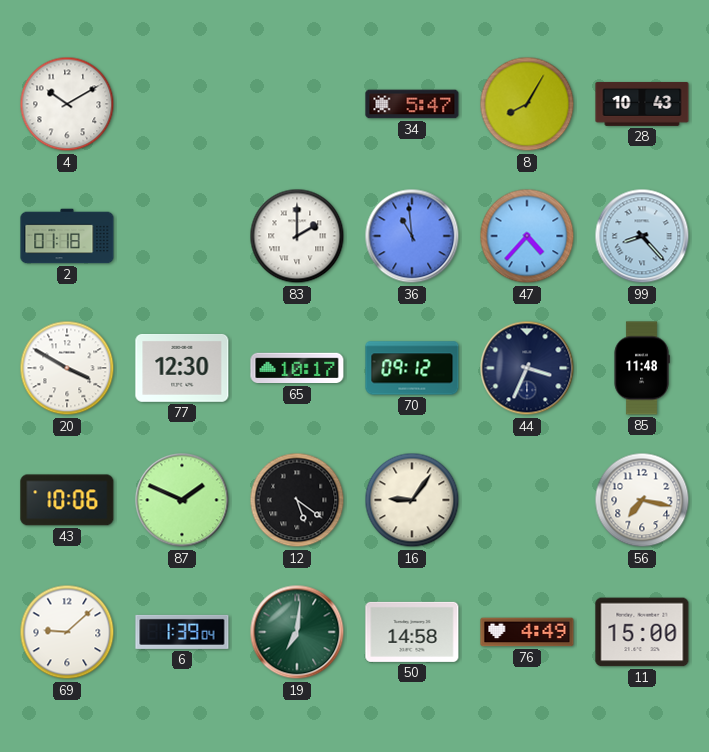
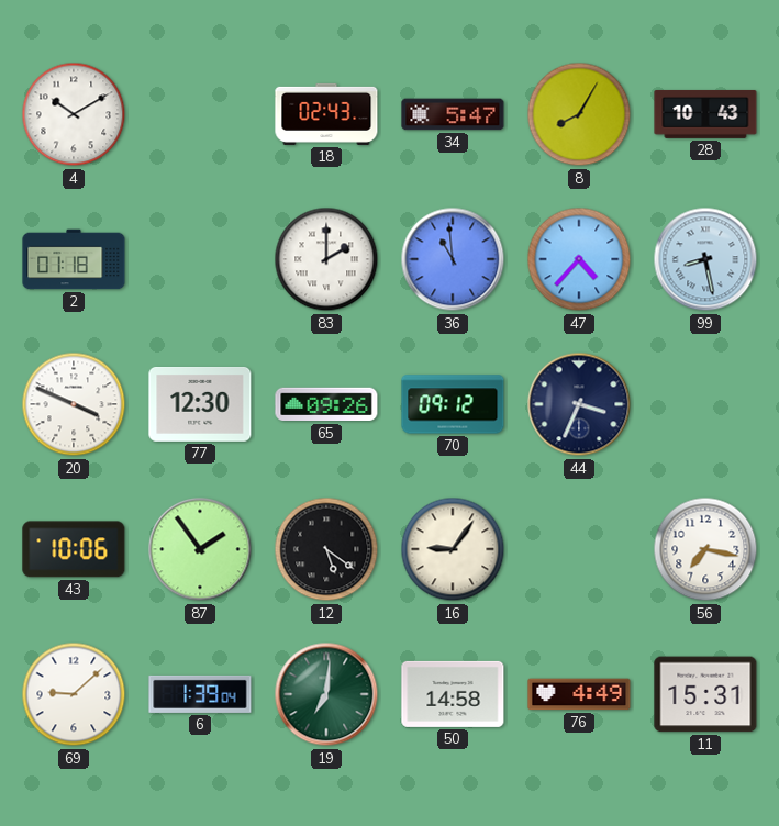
18: none -> 02:43 (326, 114)
99: 8:23 -> 8:28 (705, 259)
20: 3:50 -> 3:49 (74, 404)
65: 10:17 -> 09:26 (326, 404)
85: 11:48 -> none (642, 368)
87: 1:49 -> 1:54 (200, 549)
11: 15:00 -> 15:31 (705, 694)
